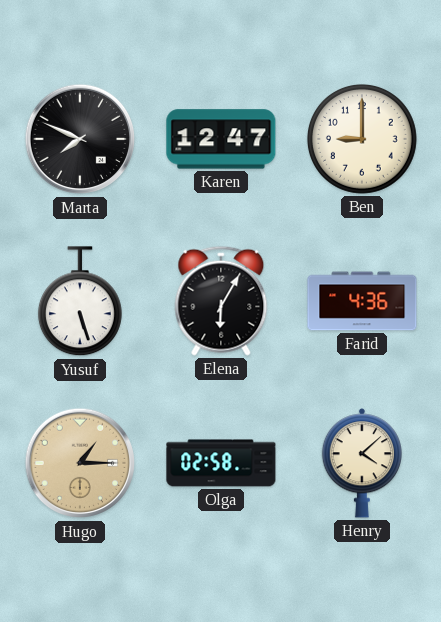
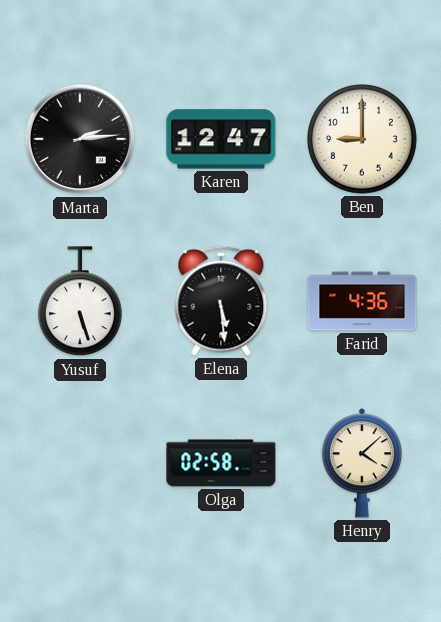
Marta: 7:49 -> 2:14 (80, 139)
Elena: 6:05 -> 5:29 (221, 301)
Hugo: 1:15 -> none (80, 463)
